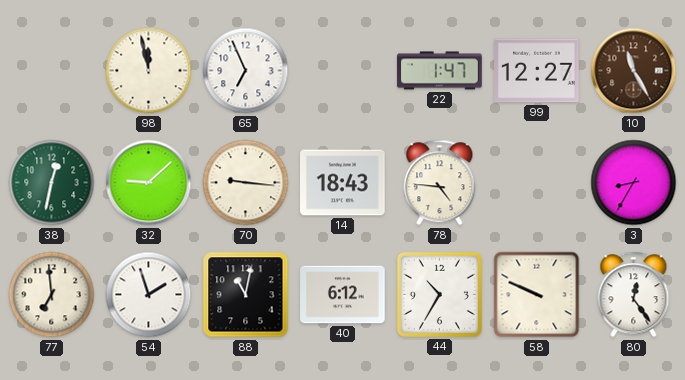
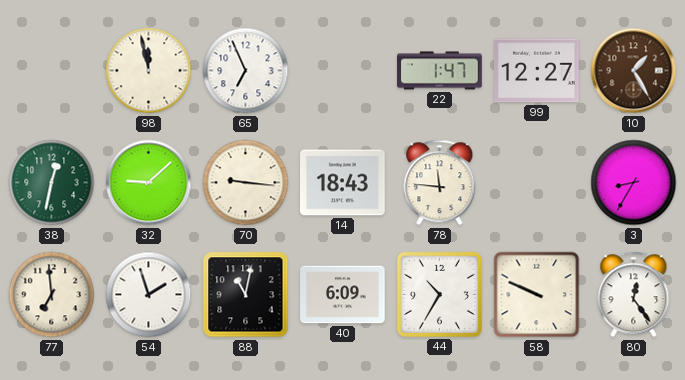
10: 11:25 -> 1:25 (634, 71)
78: 4:46 -> 11:46 (440, 183)
40: 6:12 -> 6:09 (343, 295)
